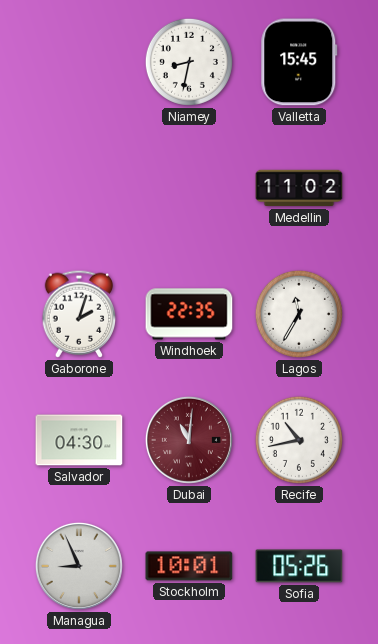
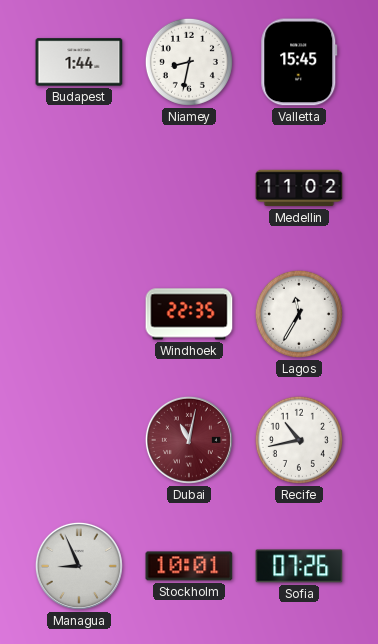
Budapest: none -> 1:44 (79, 62)
Gaborone: 2:03 -> none (79, 314)
Salvador: 04:30 -> none (79, 440)
Dubai: 11:01 -> 11:02 (189, 440)
Sofia: 05:26 -> 07:26 (299, 566)
